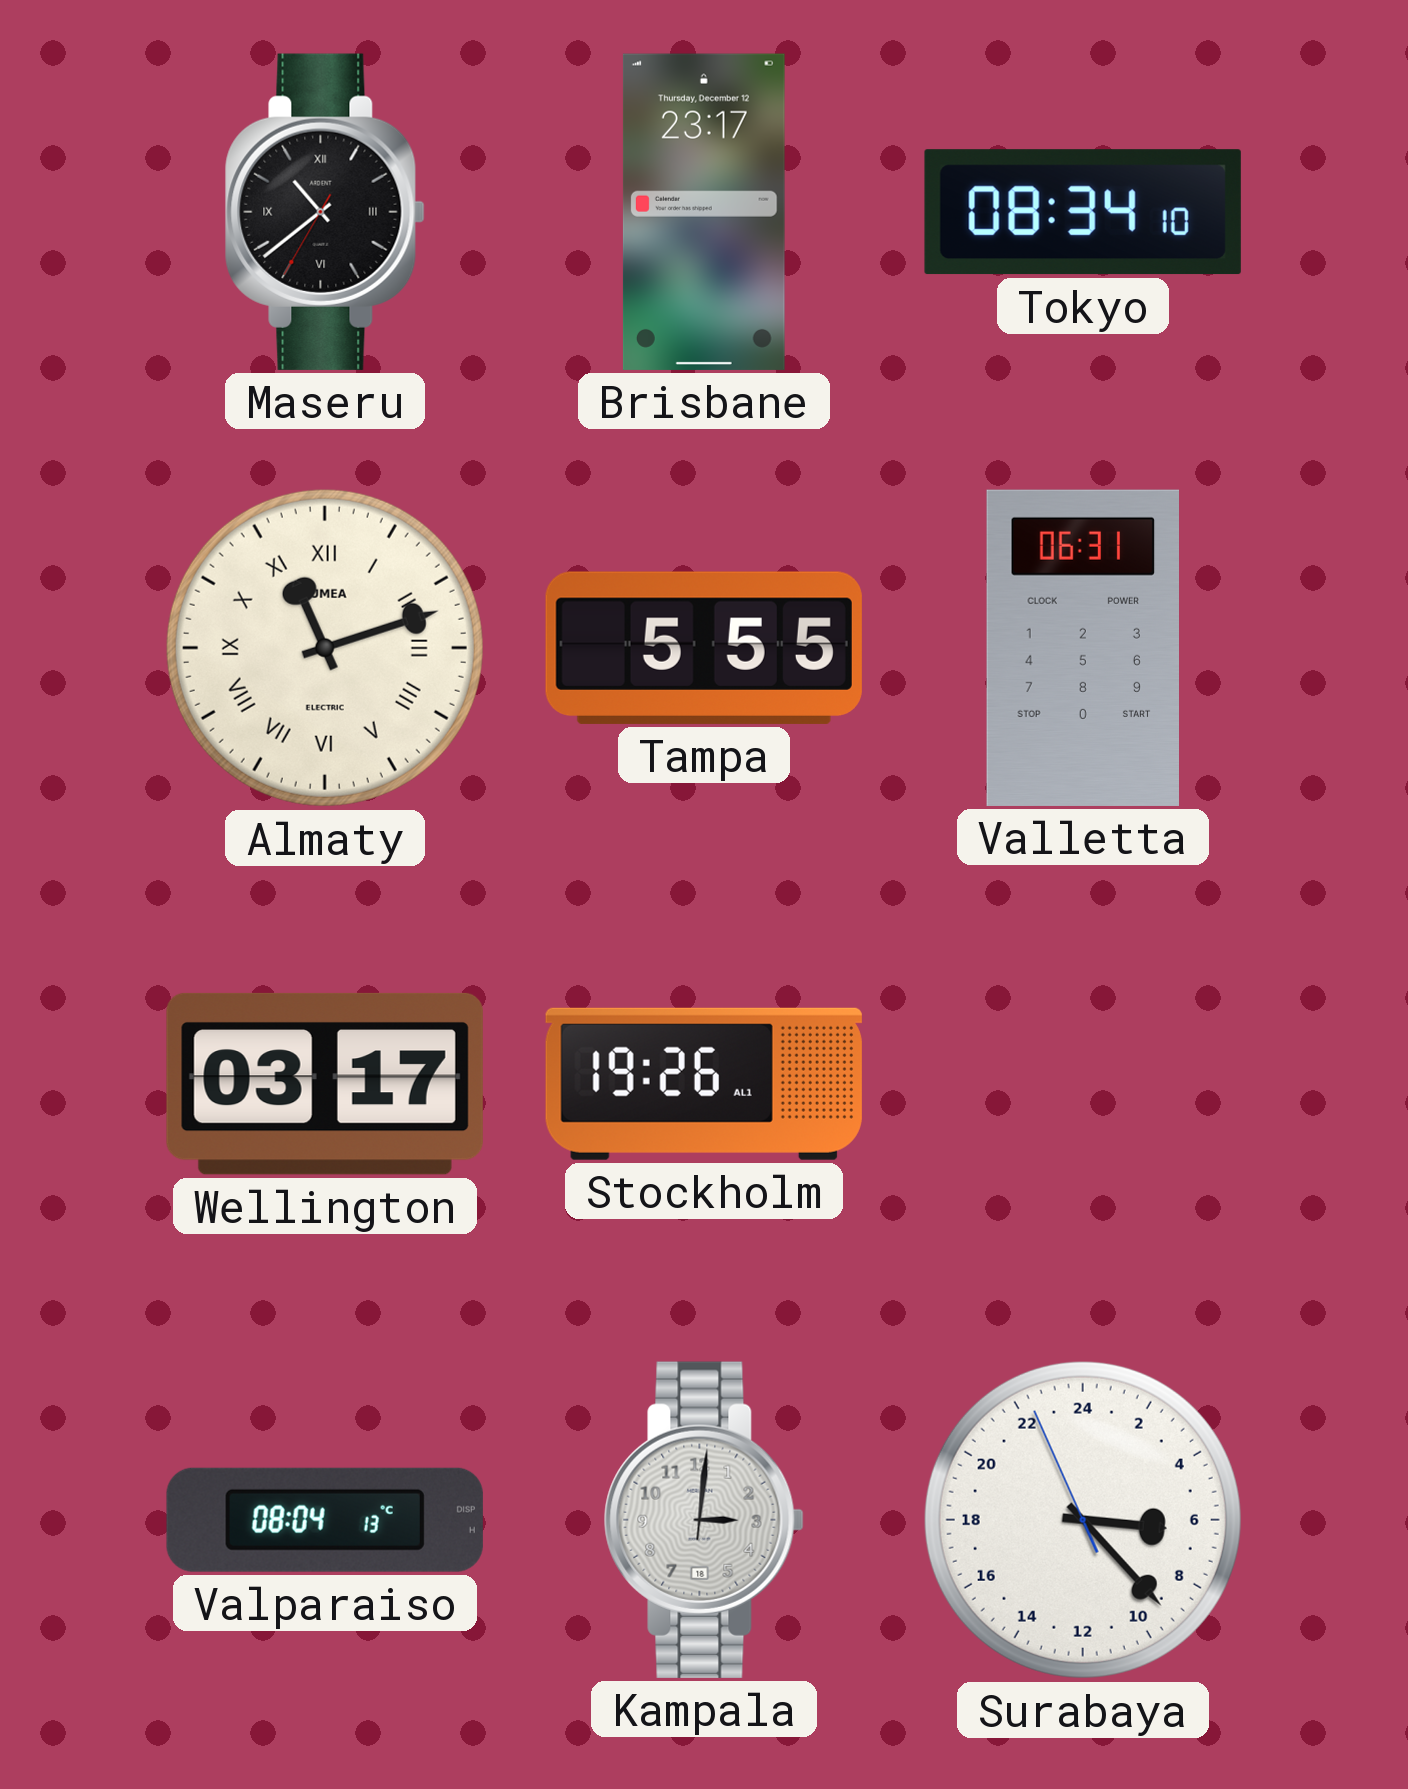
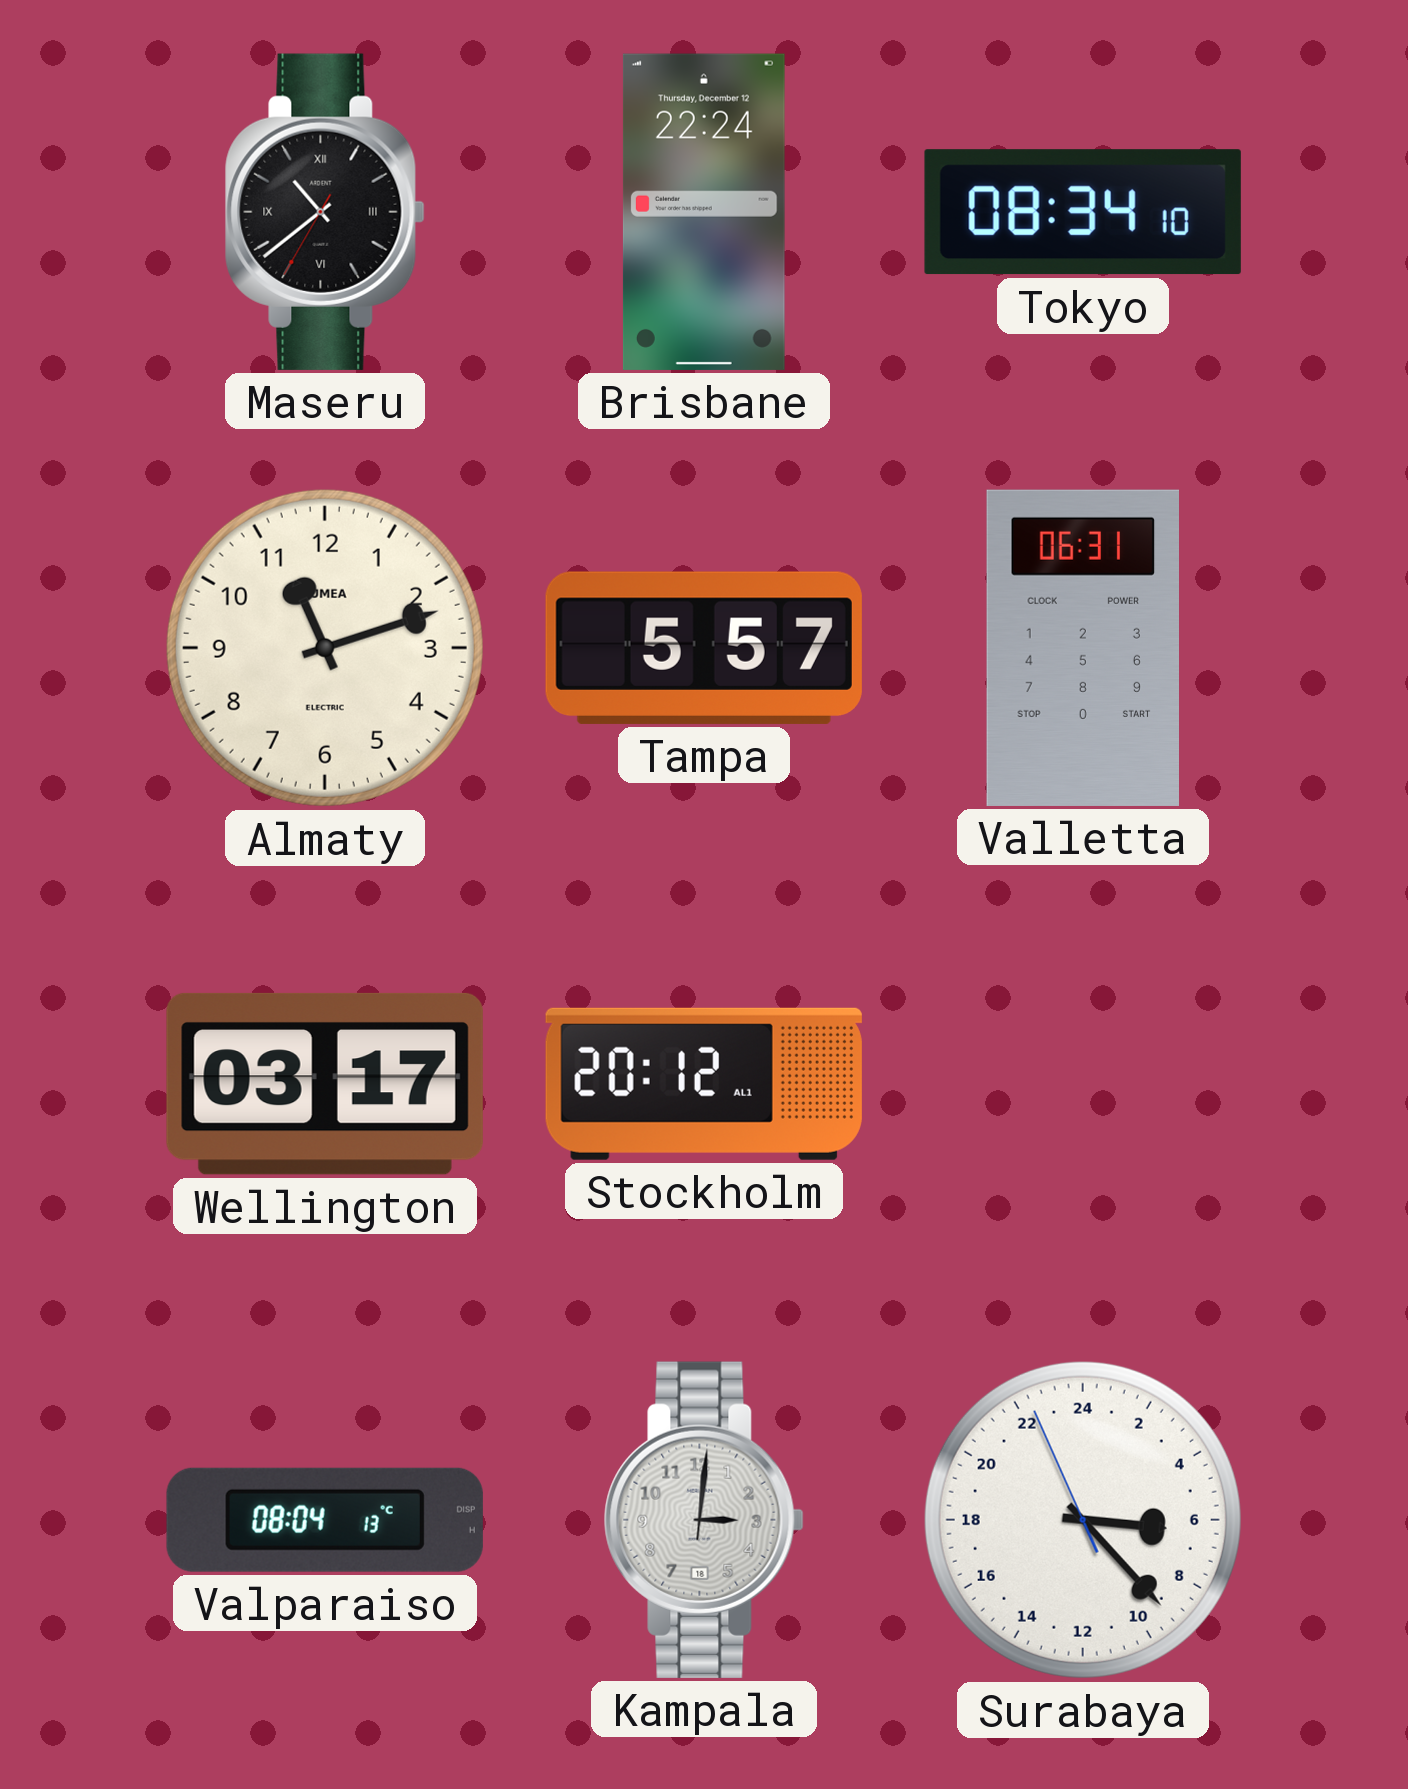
Brisbane: 23:17 -> 22:24 (704, 212)
Almaty numerals: Roman -> Arabic (325, 648)
Tampa: 5:55 -> 5:57 (704, 648)
Stockholm: 19:26 -> 20:12 (704, 1084)
